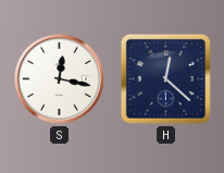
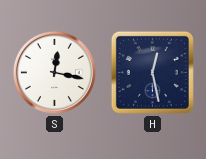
H: 12:22 -> 12:28 (152, 72)
